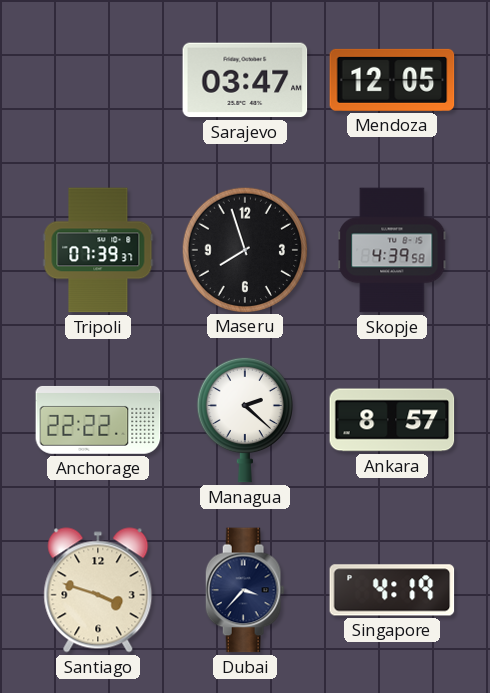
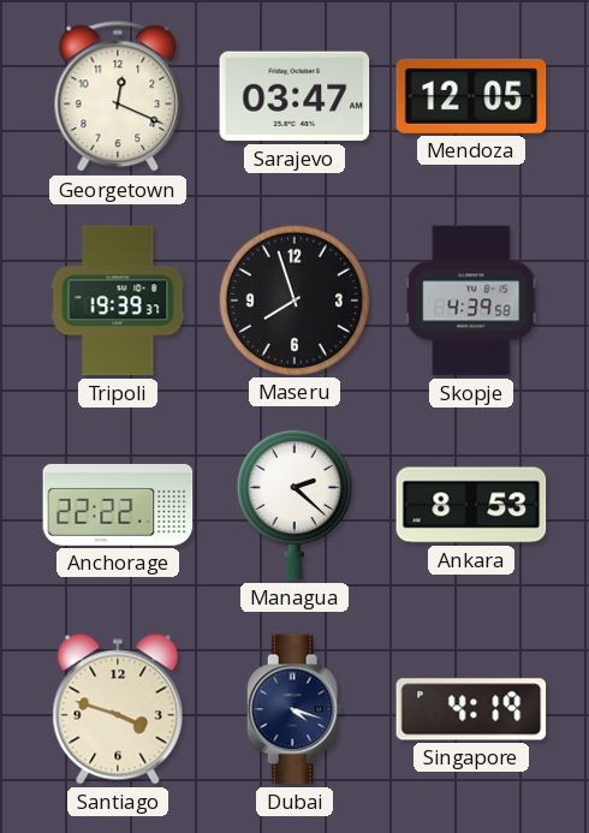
Georgetown: none -> 12:19 (118, 97)
Tripoli: 07:39 -> 19:39 (118, 301)
Ankara: 8:57 -> 8:53 (471, 505)
Dubai: 3:37 -> 4:18 (294, 709)
